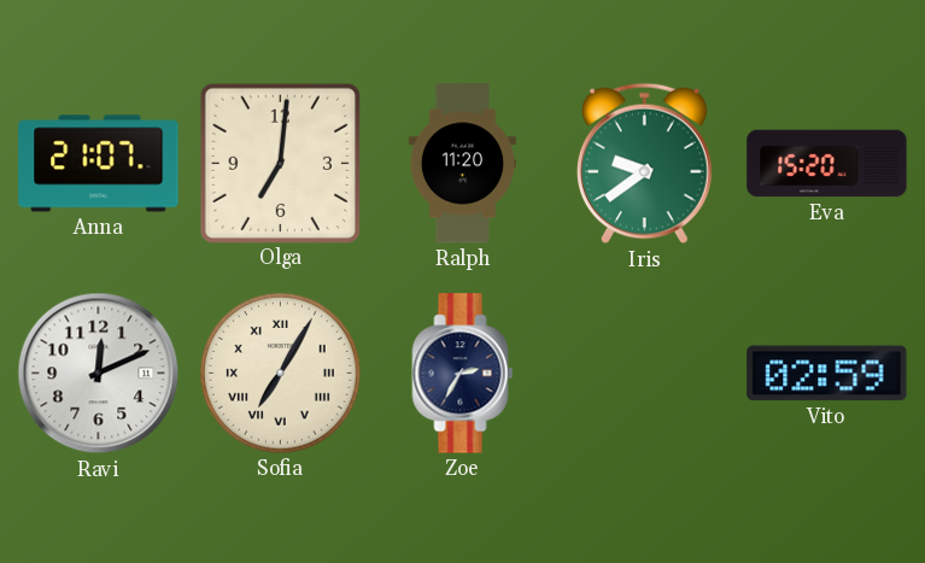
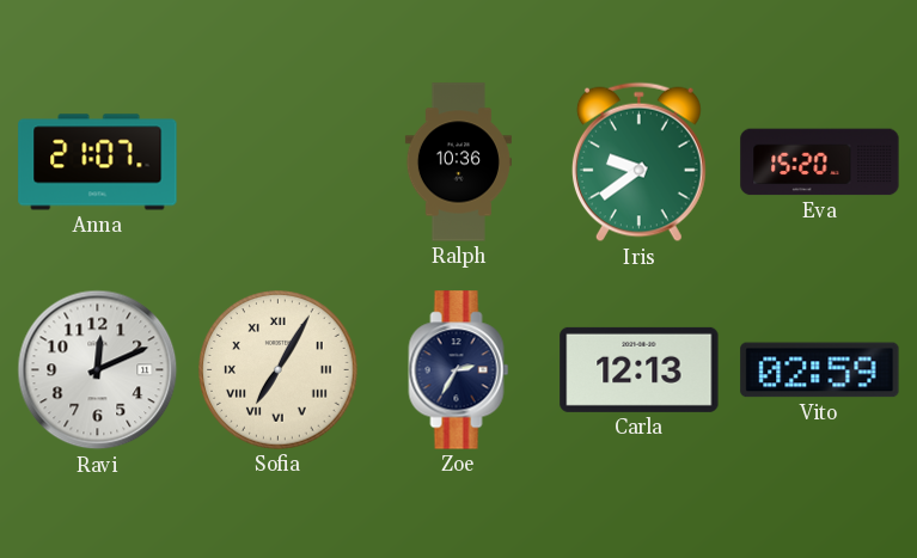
Olga: 7:01 -> none (280, 163)
Ralph: 11:20 -> 10:36 (458, 163)
Carla: none -> 12:13 (640, 369)
